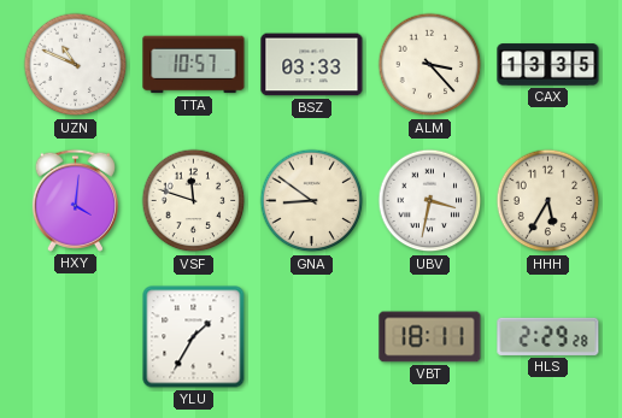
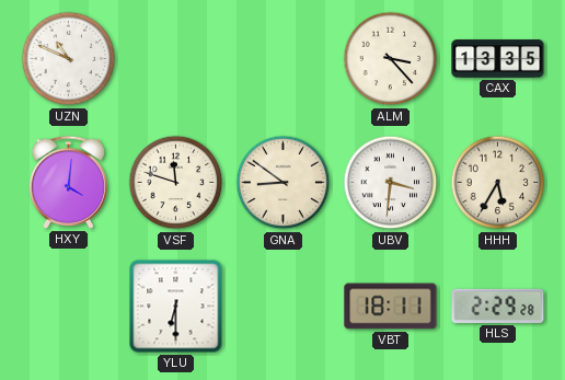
TTA: 10:57 -> none (194, 65)
BSZ: 03:33 -> none (312, 65)
UBV: 3:32 -> 3:31 (391, 183)
YLU: 1:35 -> 6:30 (176, 307)
